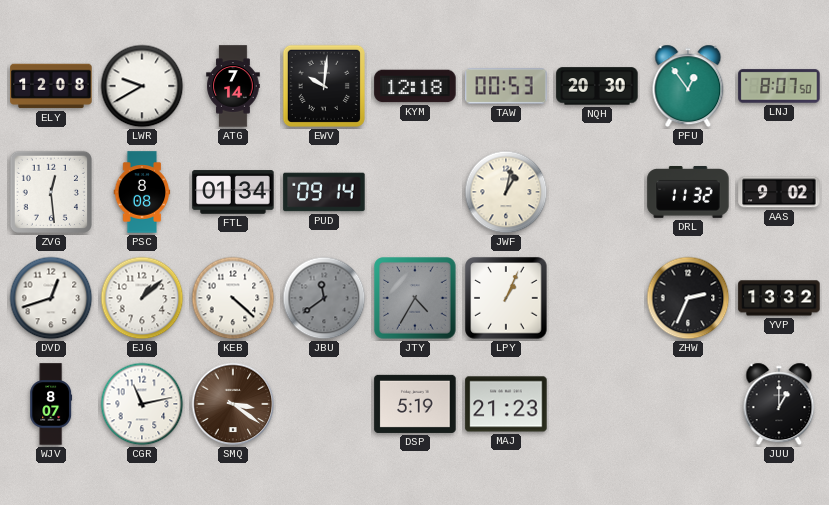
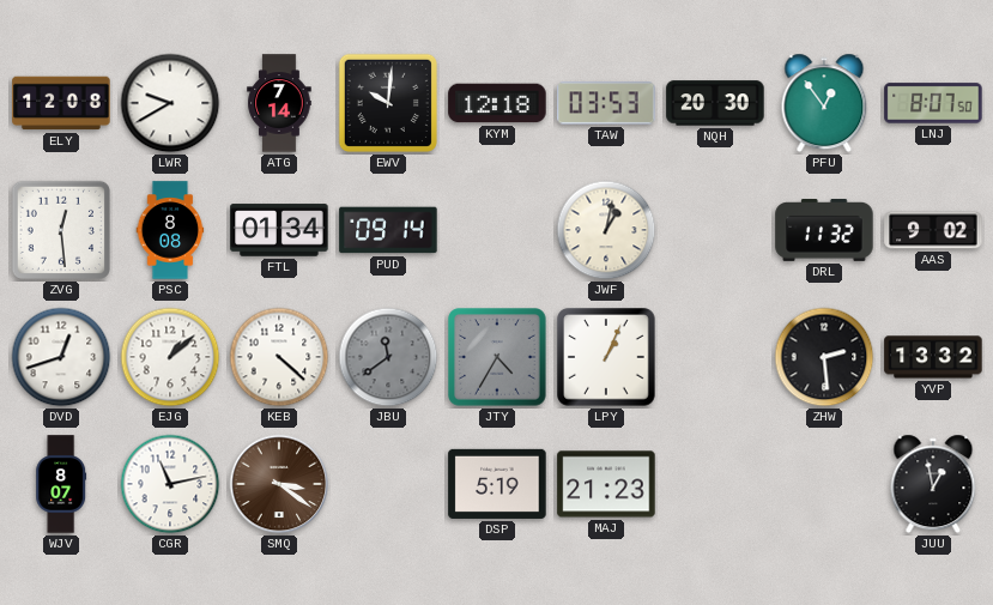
TAW: 00:53 -> 03:53 (606, 103)
ZHW: 2:34 -> 2:29 (824, 357)
JUU: 1:00 -> 12:58 (933, 484)
